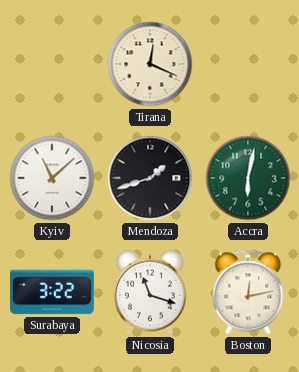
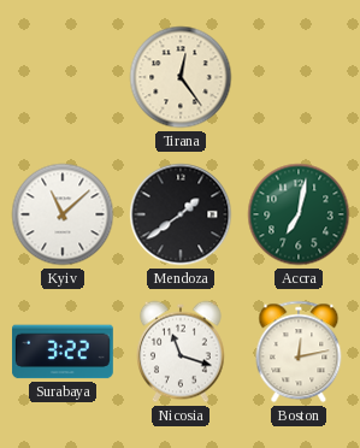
Tirana: 12:19 -> 12:24 (181, 77)
Mendoza: 1:42 -> 1:39 (181, 214)
Accra: 6:02 -> 7:02 (299, 214)
